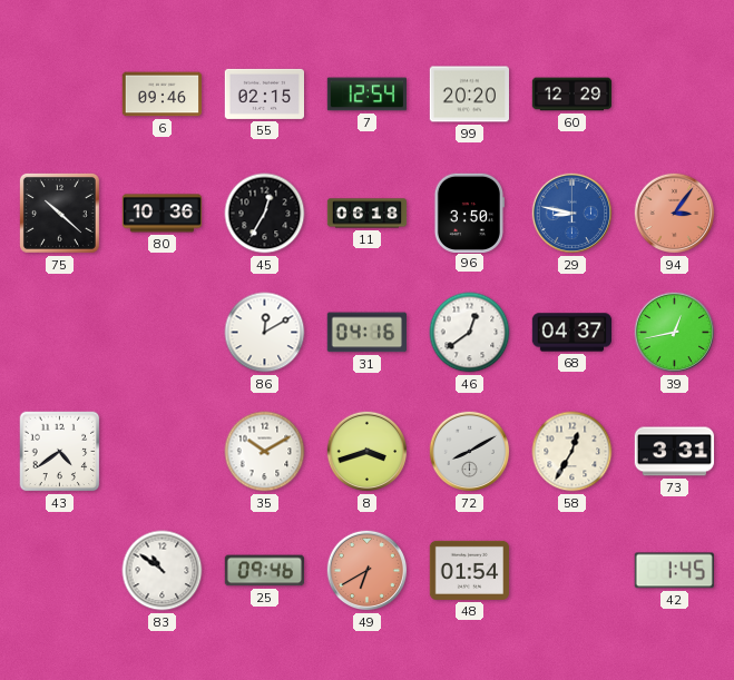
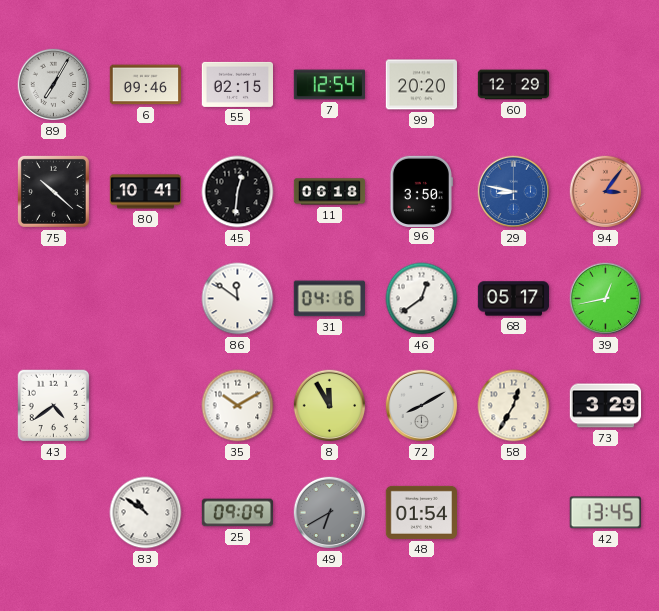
89: none -> 7:05 (54, 85)
80: 10:36 -> 10:41 (146, 192)
45: 12:35 -> 12:31 (238, 192)
86: 12:10 -> 11:51 (238, 299)
68: 04:37 -> 05:17 (514, 299)
8: 3:42 -> 11:55 (330, 406)
73: 3:31 -> 3:29 (606, 406)
25: 09:46 -> 09:09 (237, 513)
49 dial: salmon -> grey (330, 513)
42: 1:45 -> 13:45 (605, 513)
